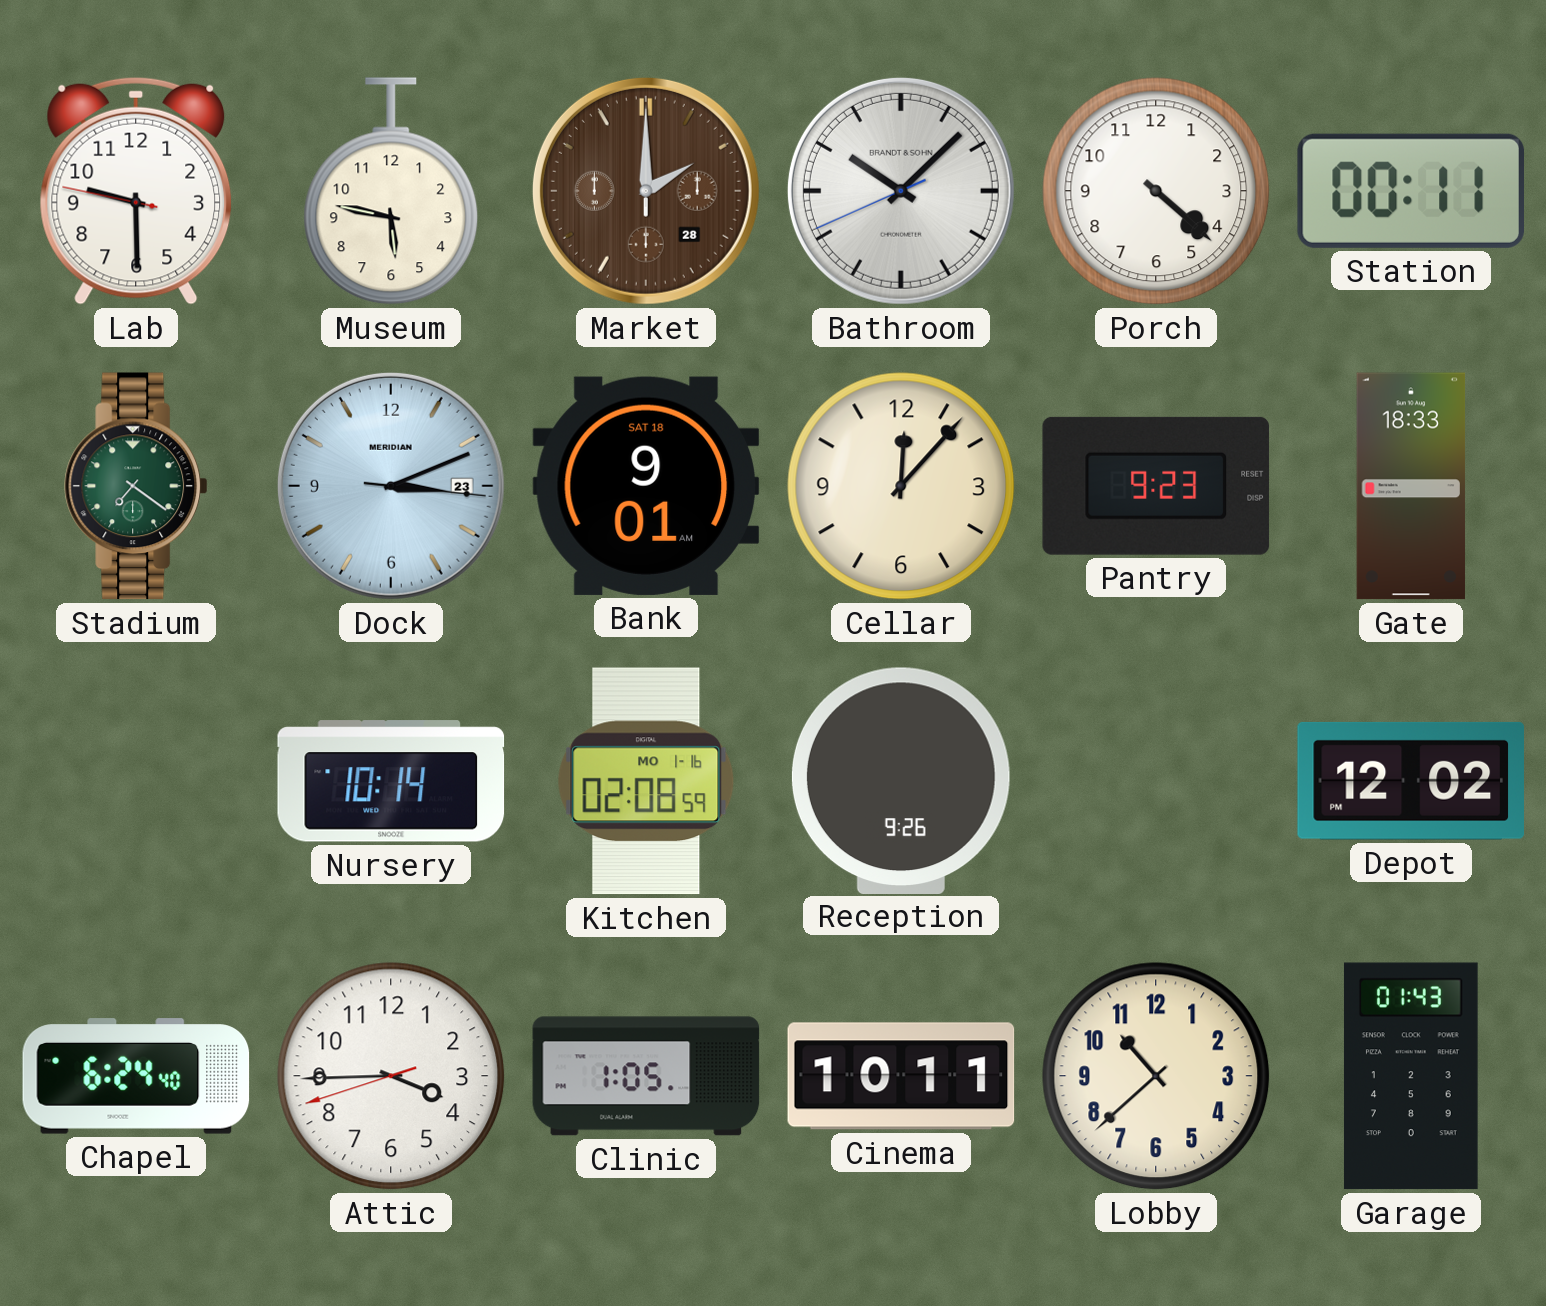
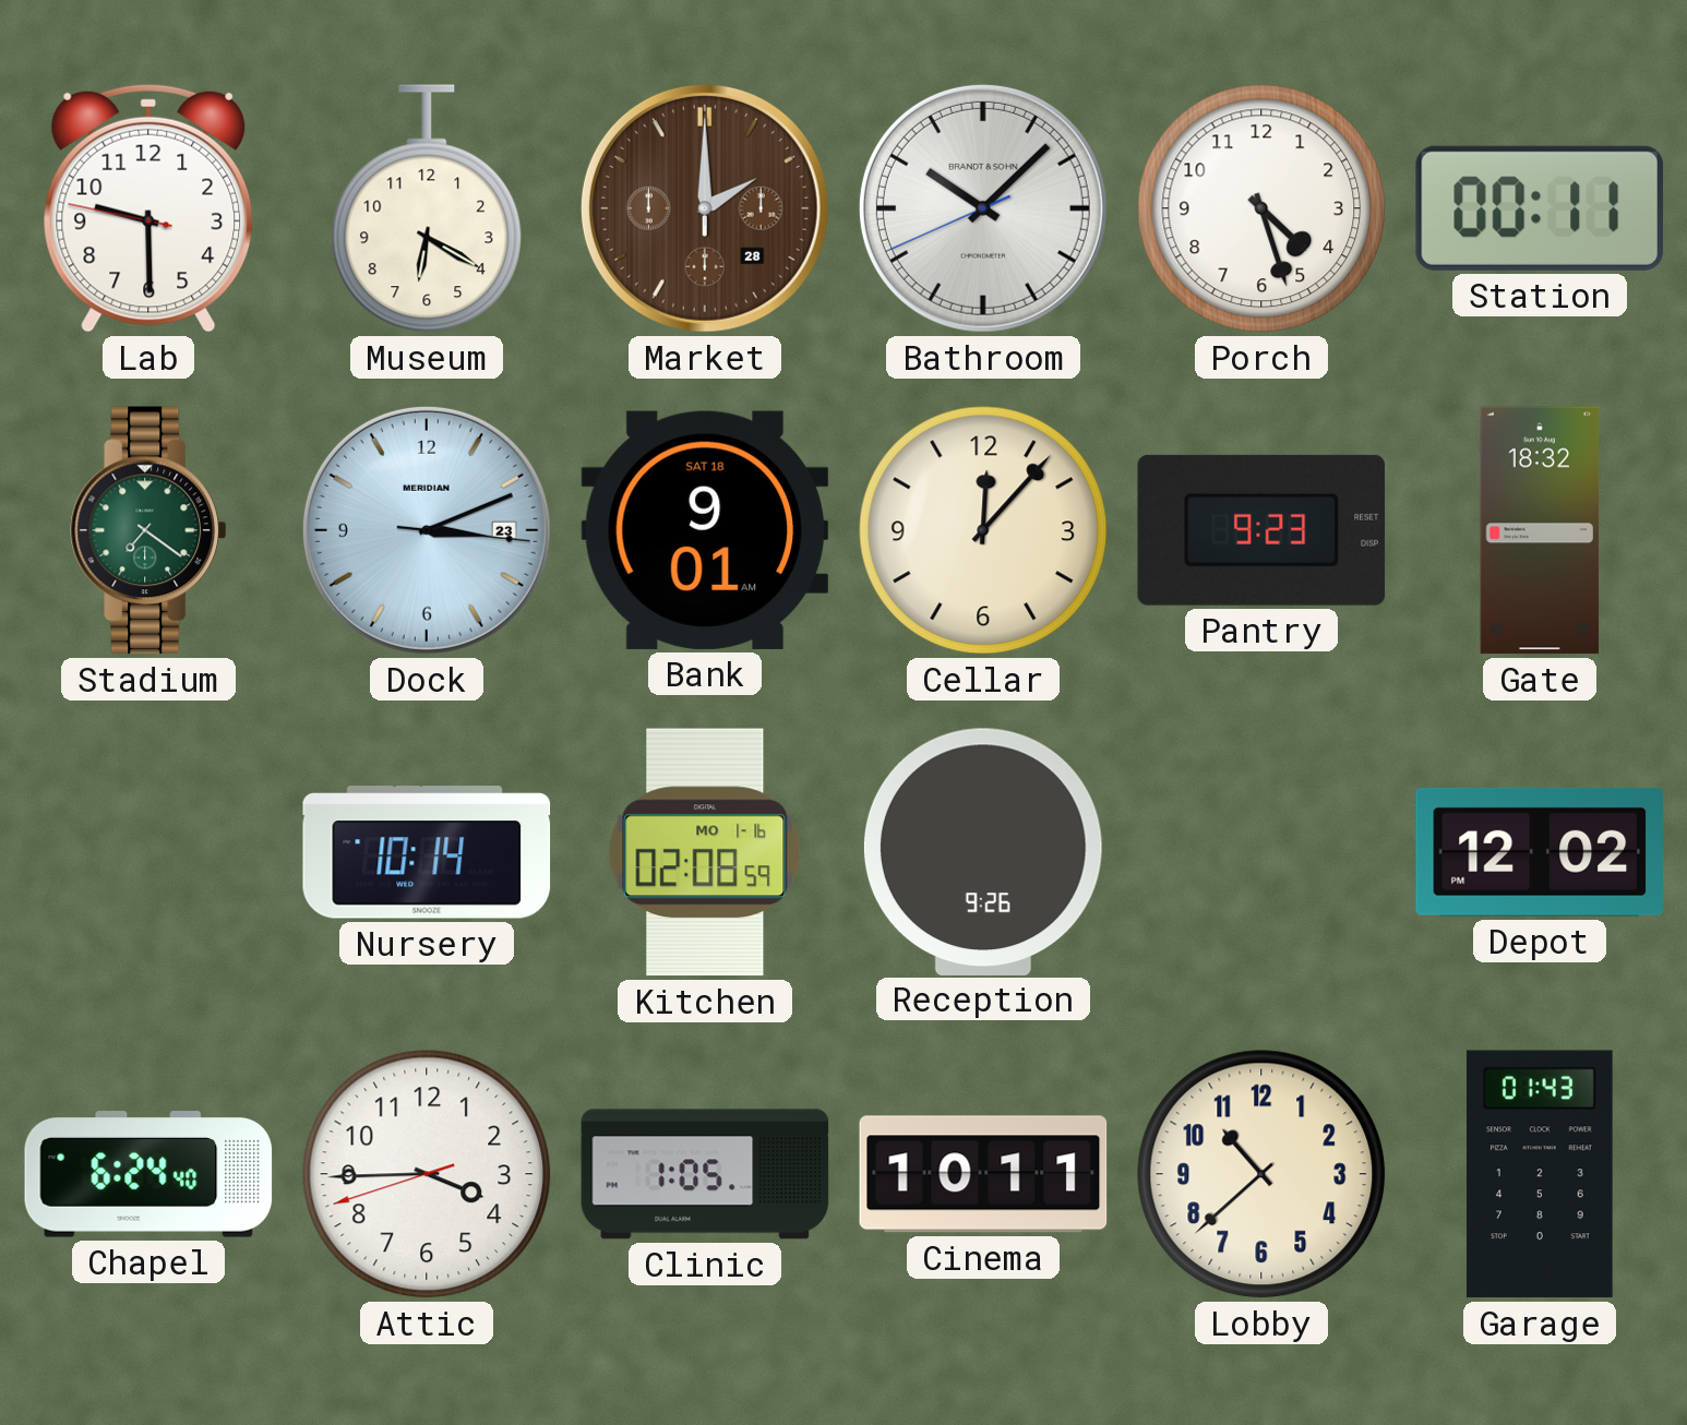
Museum: 5:47 -> 6:20 (427, 208)
Porch: 4:22 -> 4:27 (1261, 208)
Gate: 18:33 -> 18:32 (1540, 530)
